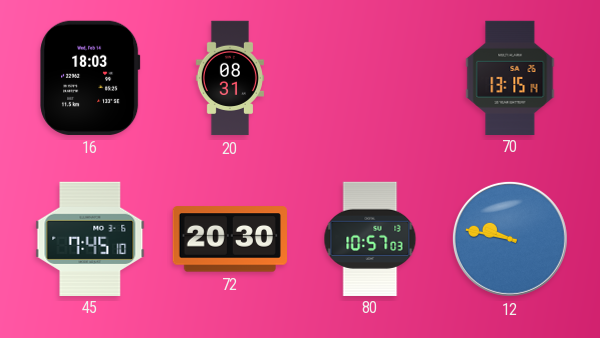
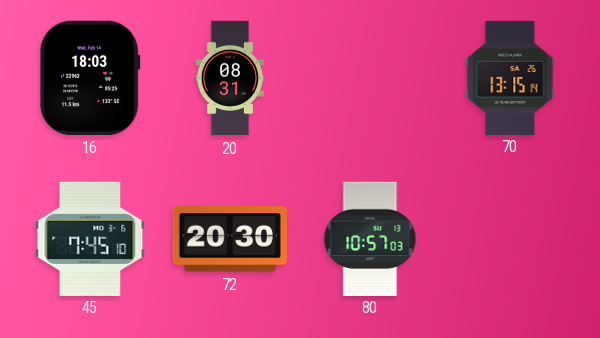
12: 9:47 -> none (510, 239)
